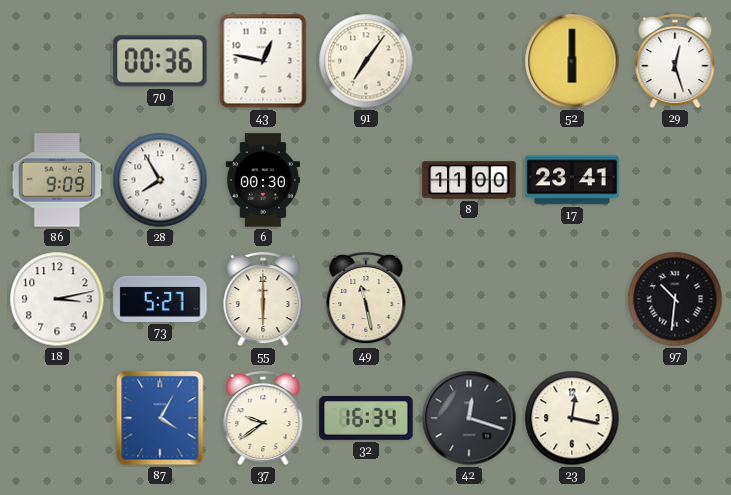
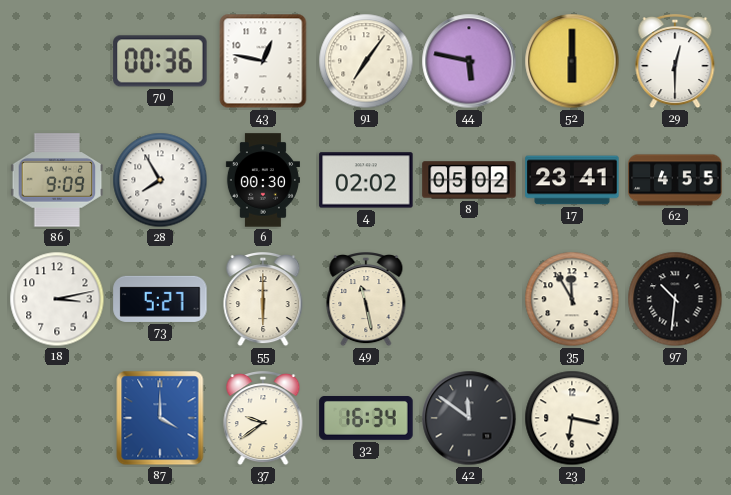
44: none -> 5:47 (469, 61)
29: 12:27 -> 12:30 (675, 62)
4: none -> 02:02 (366, 180)
8: 11:00 -> 05:02 (469, 180)
62: none -> 4:55 (675, 180)
35: none -> 11:55 (572, 299)
87: 4:05 -> 4:00 (160, 418)
42: 12:18 -> 11:51 (469, 418)
23: 12:17 -> 6:17 (572, 418)
